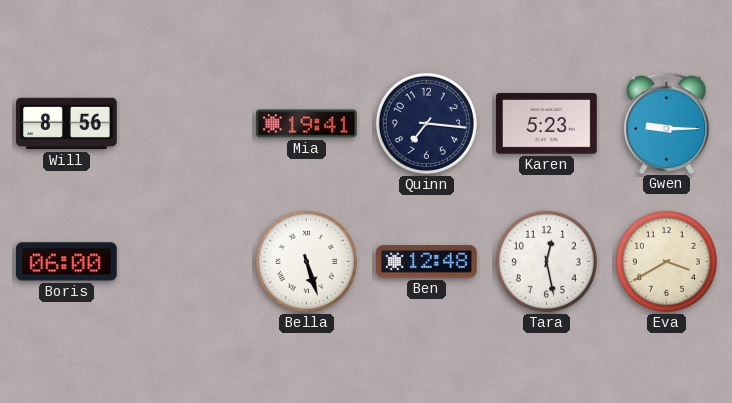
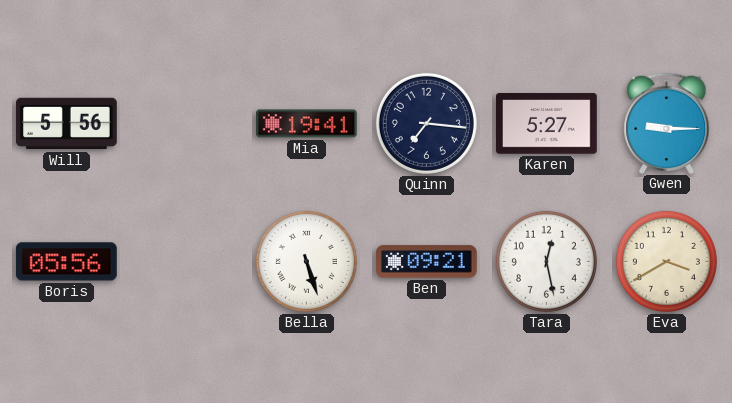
Will: 8:56 -> 5:56 (67, 124)
Karen: 5:23 -> 5:27 (547, 124)
Boris: 06:00 -> 05:56 (66, 262)
Ben: 12:48 -> 09:21 (427, 262)
